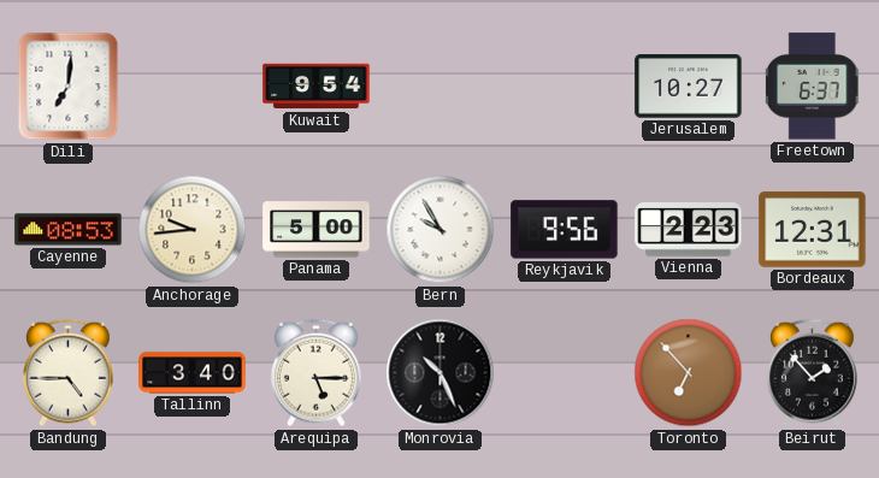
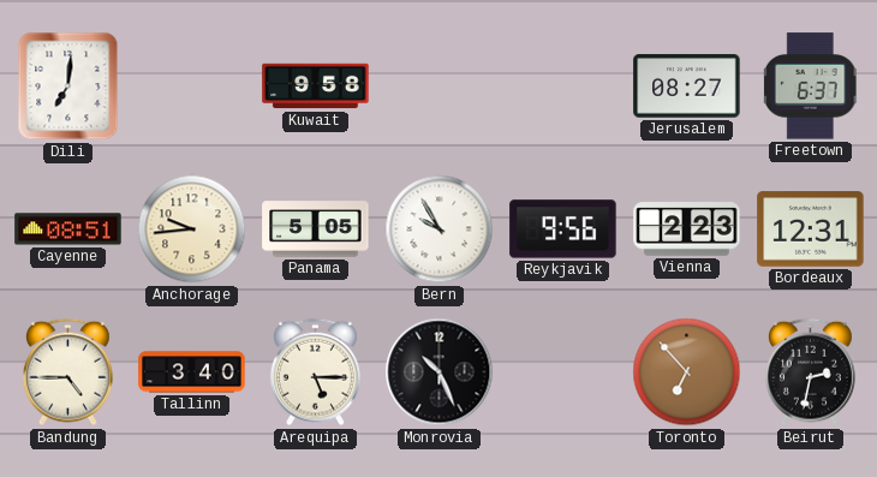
Kuwait: 9:54 -> 9:58 (316, 87)
Jerusalem: 10:27 -> 08:27 (687, 87)
Cayenne: 08:53 -> 08:51 (68, 229)
Panama: 5:00 -> 5:05 (316, 229)
Beirut: 1:53 -> 2:32 (810, 372)
